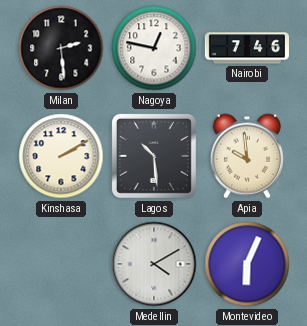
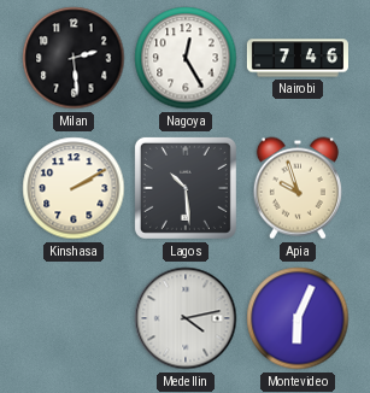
Nagoya: 12:47 -> 12:25 (186, 58)
Apia: 9:59 -> 9:57 (298, 188)
Medellin: 4:10 -> 4:13 (186, 318)
